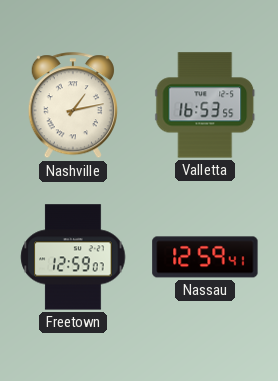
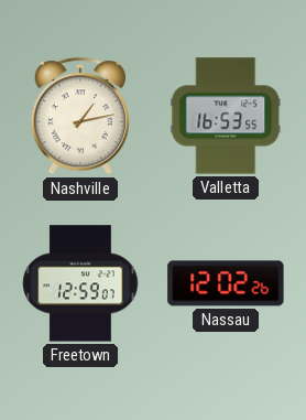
Nassau: 12:59 -> 12:02 (226, 283)
